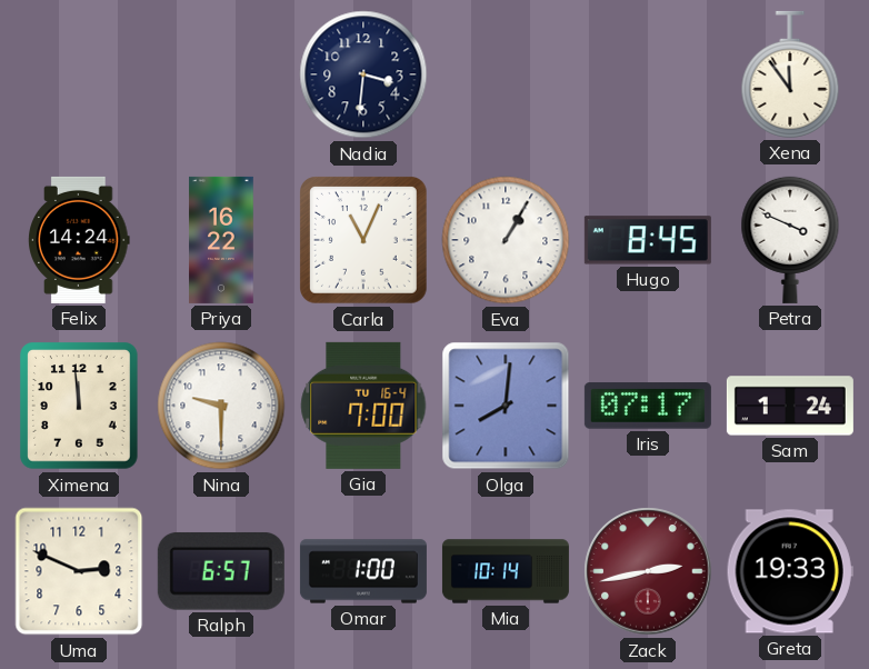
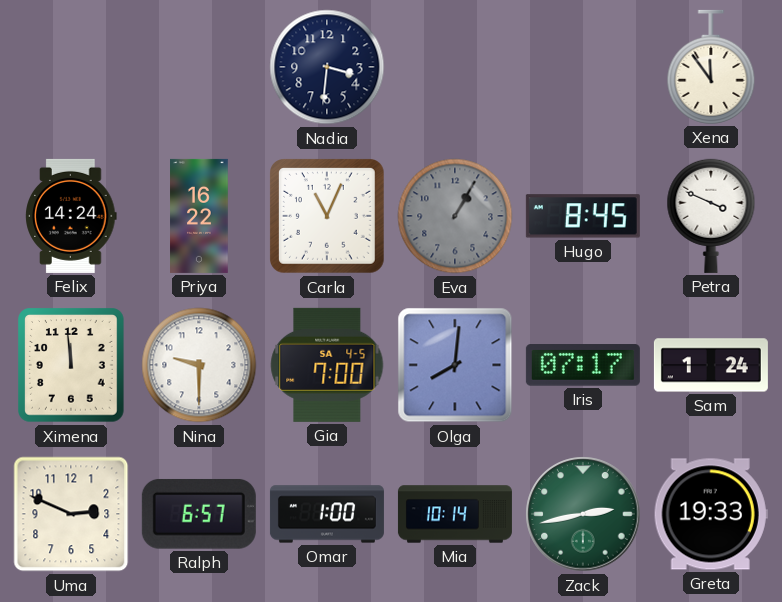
Eva dial: white -> grey (455, 216)
Gia date: TU 16-4 -> SA 4-5 (327, 365)
Zack dial: burgundy -> green (583, 514)
